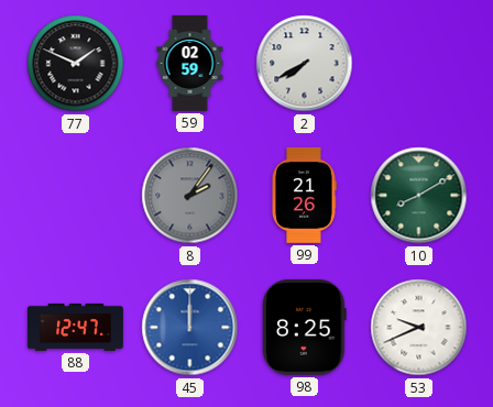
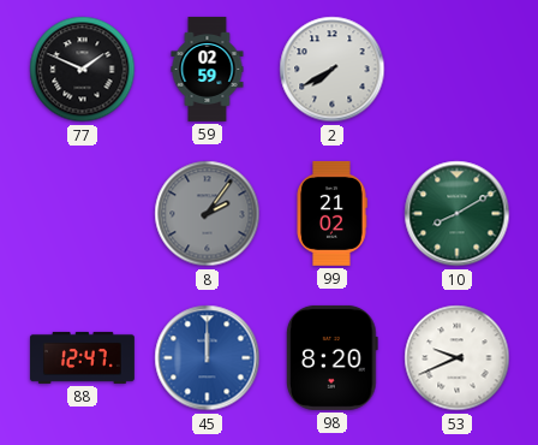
99: 21:26 -> 21:02 (331, 213)
98: 8:25 -> 8:20 (333, 357)
